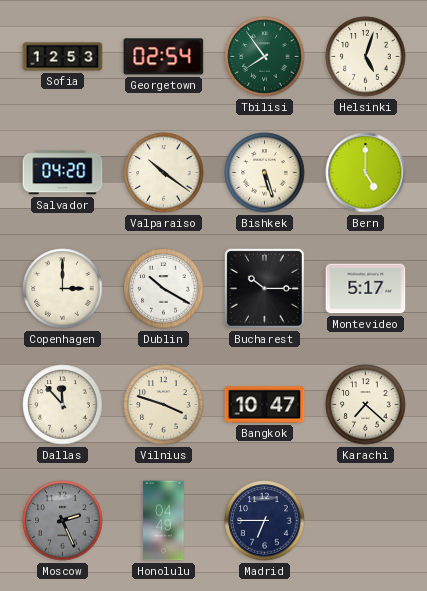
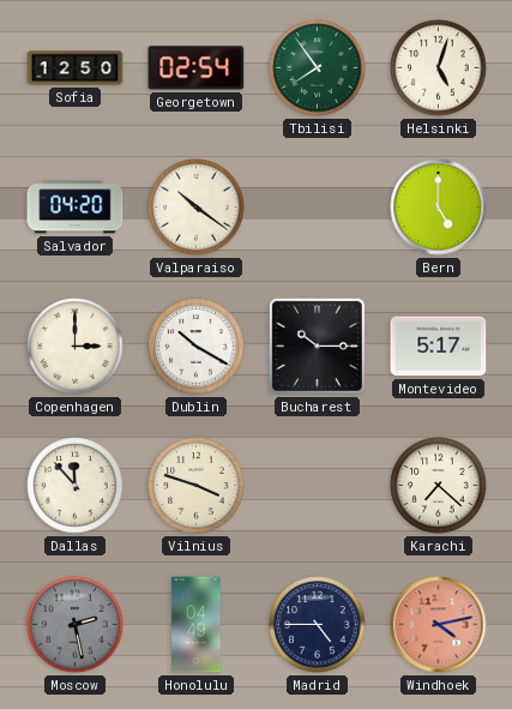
Sofia: 12:53 -> 12:50 (76, 68)
Bishkek: 5:27 -> none (265, 173)
Bangkok: 10:47 -> none (265, 405)
Moscow: 2:26 -> 2:28 (76, 625)
Madrid: 6:45 -> 4:45 (318, 625)
Windhoek: none -> 4:13 (439, 625)
